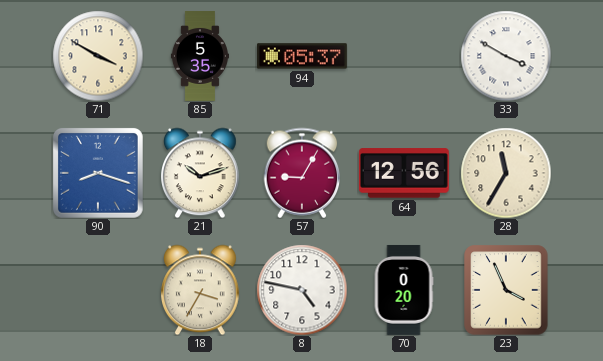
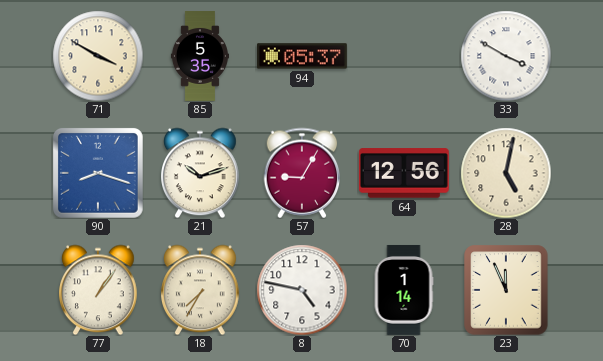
28: 11:35 -> 5:02 (506, 173)
77: none -> 1:06 (99, 290)
18: 3:35 -> 7:35 (201, 290)
70: 0:20 -> 1:14 (404, 290)
23: 3:56 -> 11:56 (506, 290)
